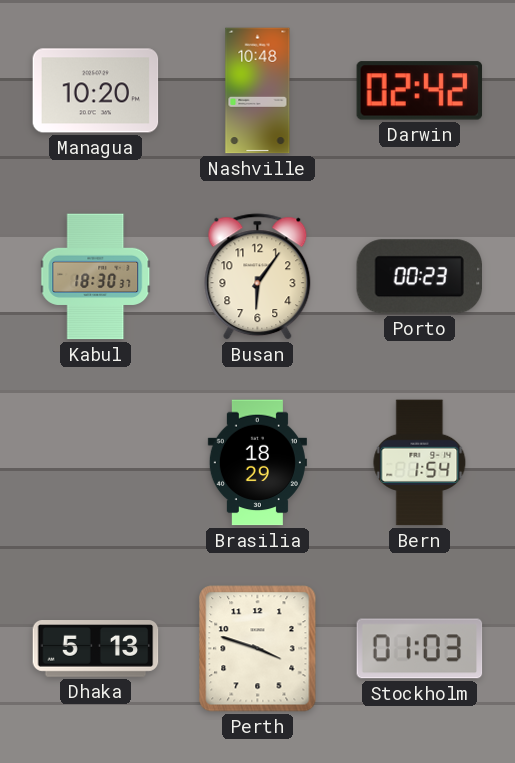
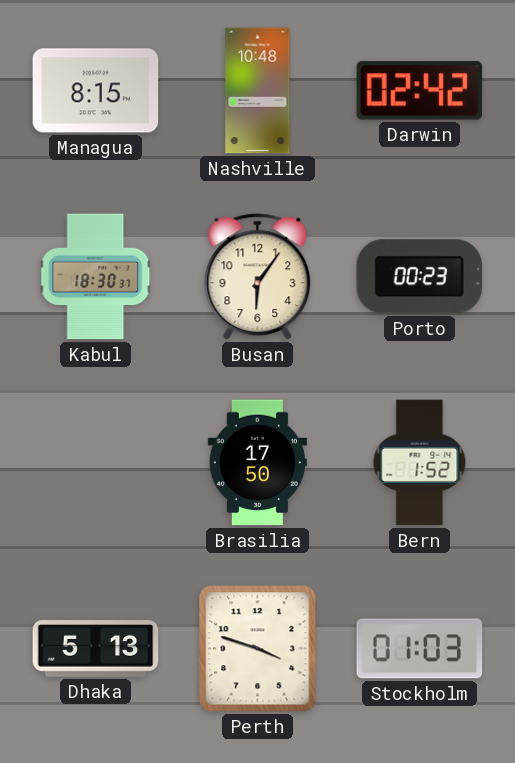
Managua: 10:20 -> 8:15 (96, 91)
Brasilia: 18:29 -> 17:50 (257, 463)
Bern: 1:54 -> 1:52 (420, 463)
